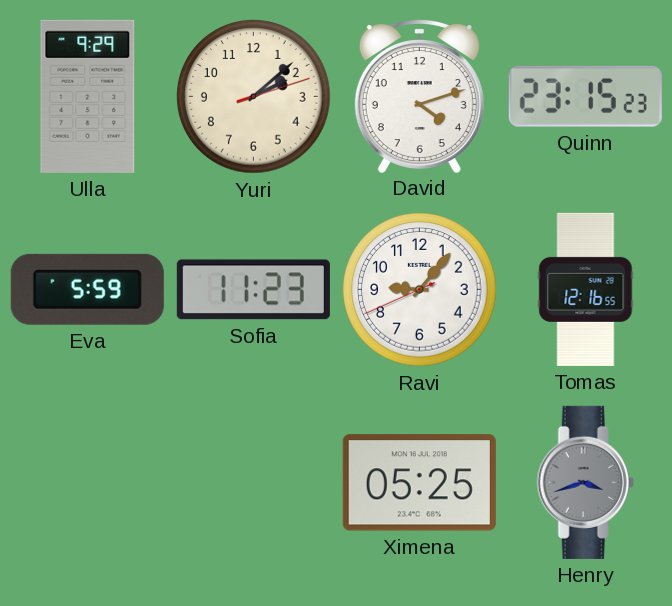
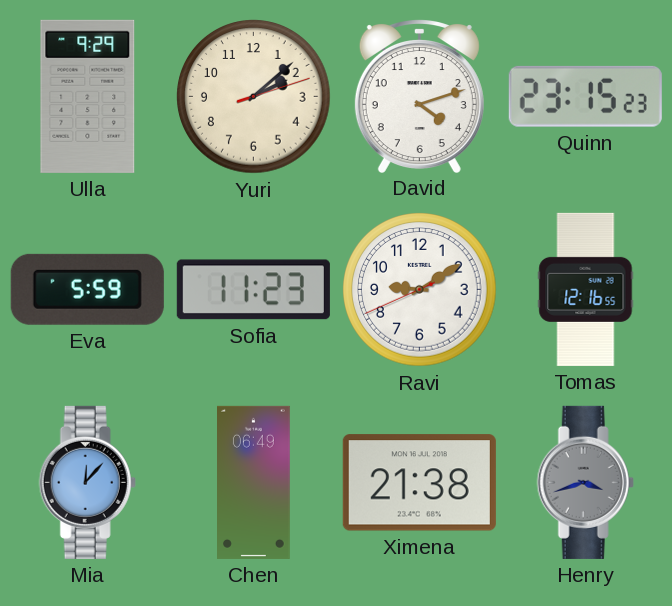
Ravi: 9:06 -> 9:09 (420, 290)
Mia: none -> 12:07 (87, 482)
Chen: none -> 06:49 (254, 482)
Ximena: 05:25 -> 21:38 (419, 483)
